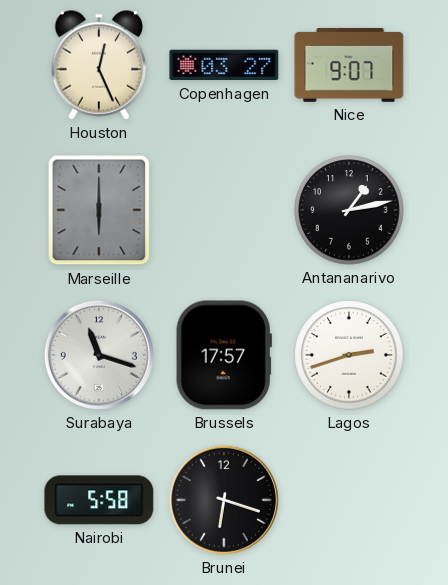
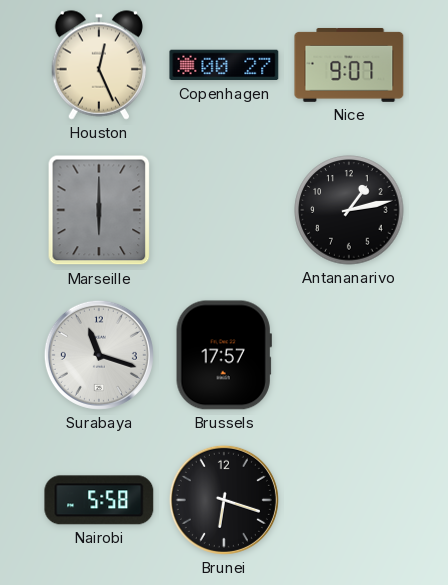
Copenhagen: 03:27 -> 00:27 (224, 65)
Lagos: 2:42 -> none (349, 355)
